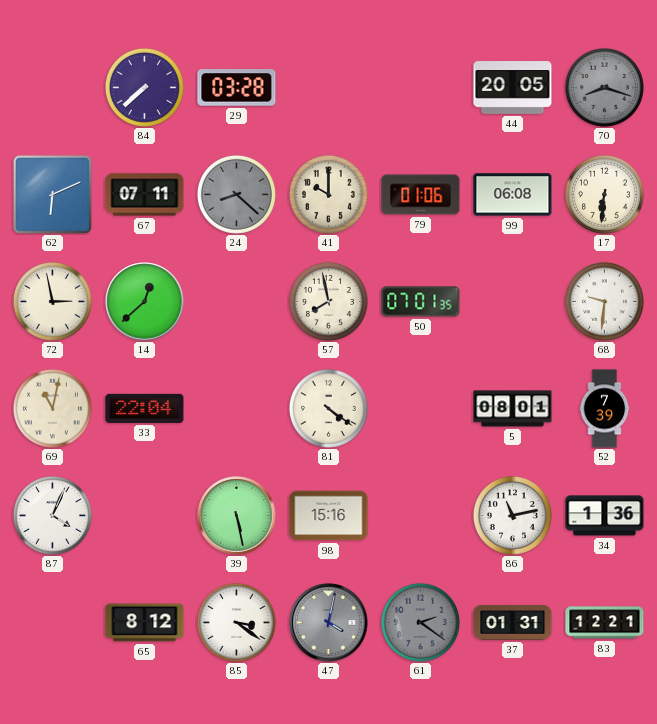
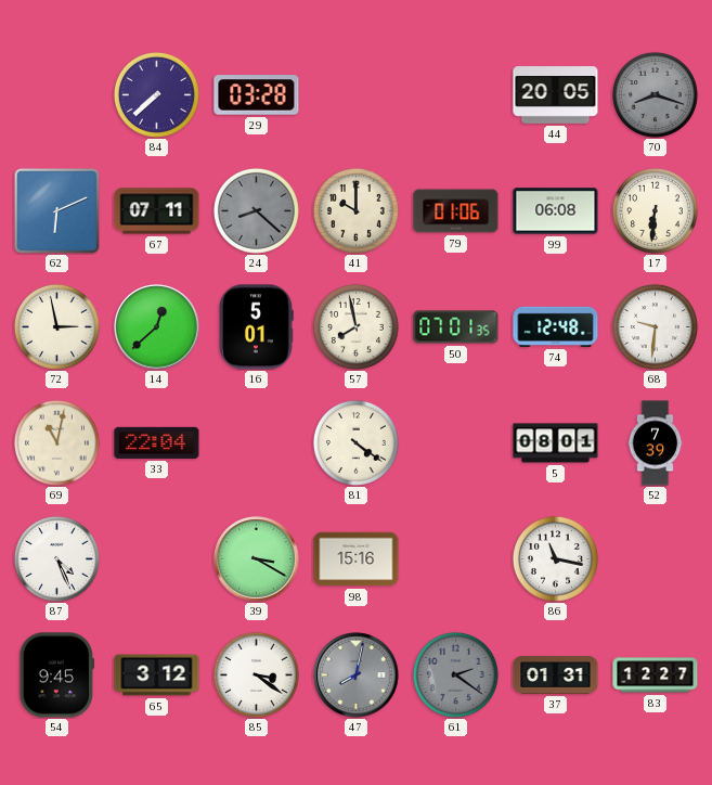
16: none -> 5:01 (256, 327)
74: none -> 12:48 (556, 326)
87: 4:04 -> 4:26 (56, 558)
39: 5:28 -> 3:20 (257, 559)
86: 11:13 -> 11:17 (555, 558)
34: 1:36 -> none (605, 516)
54: none -> 9:45 (56, 675)
65: 8:12 -> 3:12 (157, 675)
47: 4:02 -> 8:02 (357, 675)
83: 12:21 -> 12:27 (656, 675)
